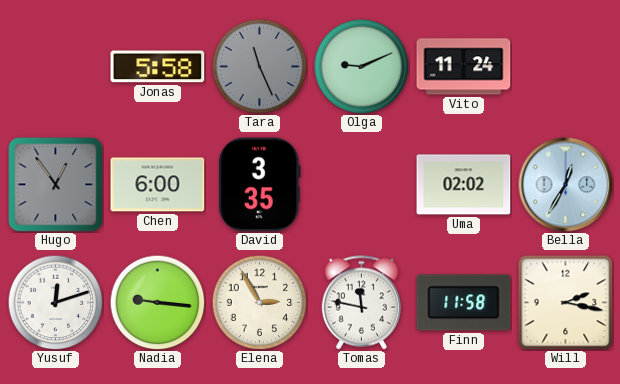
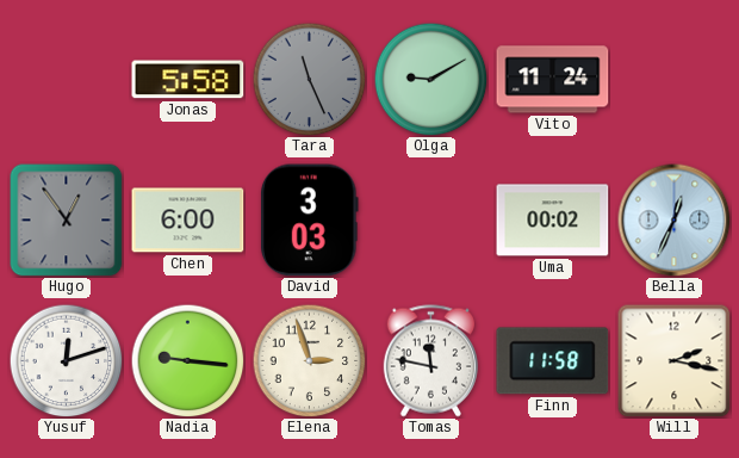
Olga: 9:11 -> 9:10 (430, 79)
David: 3:35 -> 3:03 (310, 221)
Uma: 02:02 -> 00:02 (553, 221)
Bella: 12:35 -> 12:34 (673, 219)
Elena: 2:55 -> 2:57 (309, 360)
